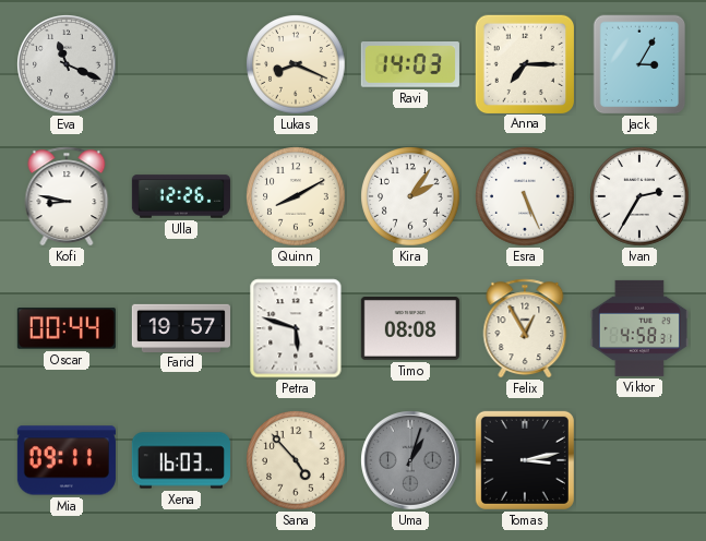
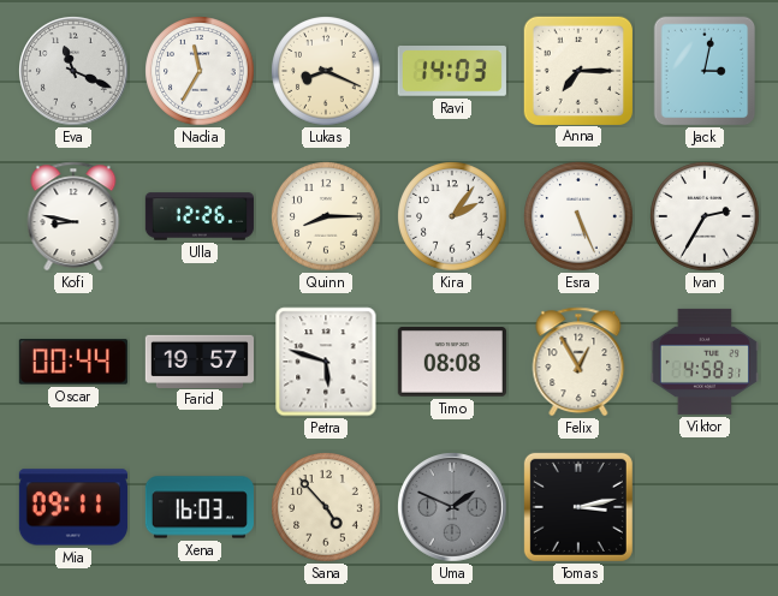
Nadia: none -> 11:35 (200, 71)
Jack: 3:05 -> 3:02 (705, 71)
Quinn: 8:10 -> 8:15 (326, 216)
Uma: 1:03 -> 1:49 (453, 508)
